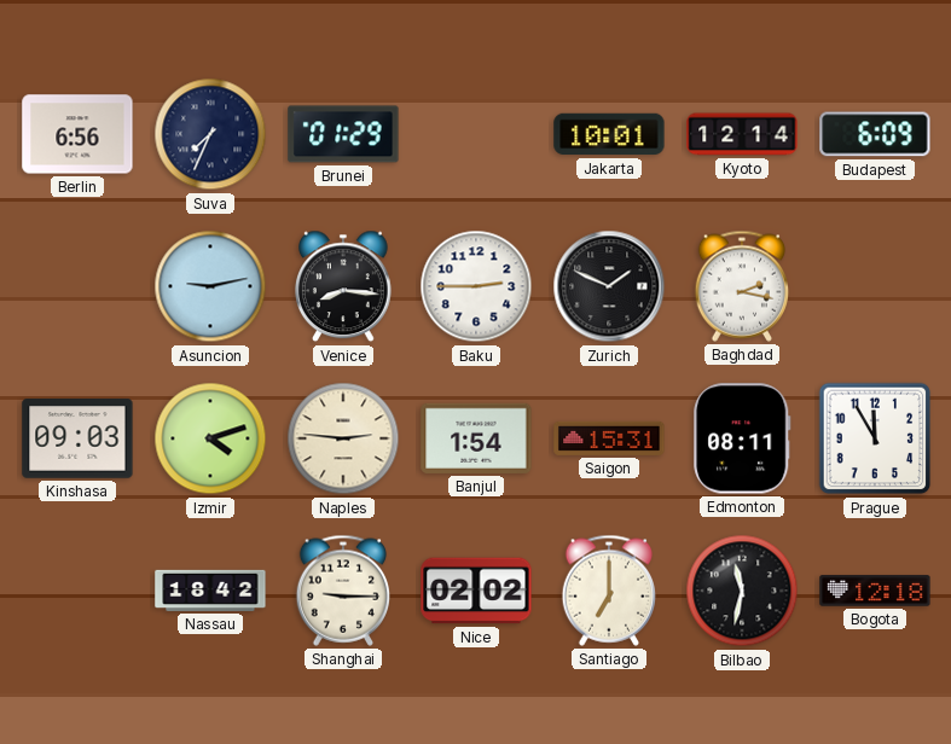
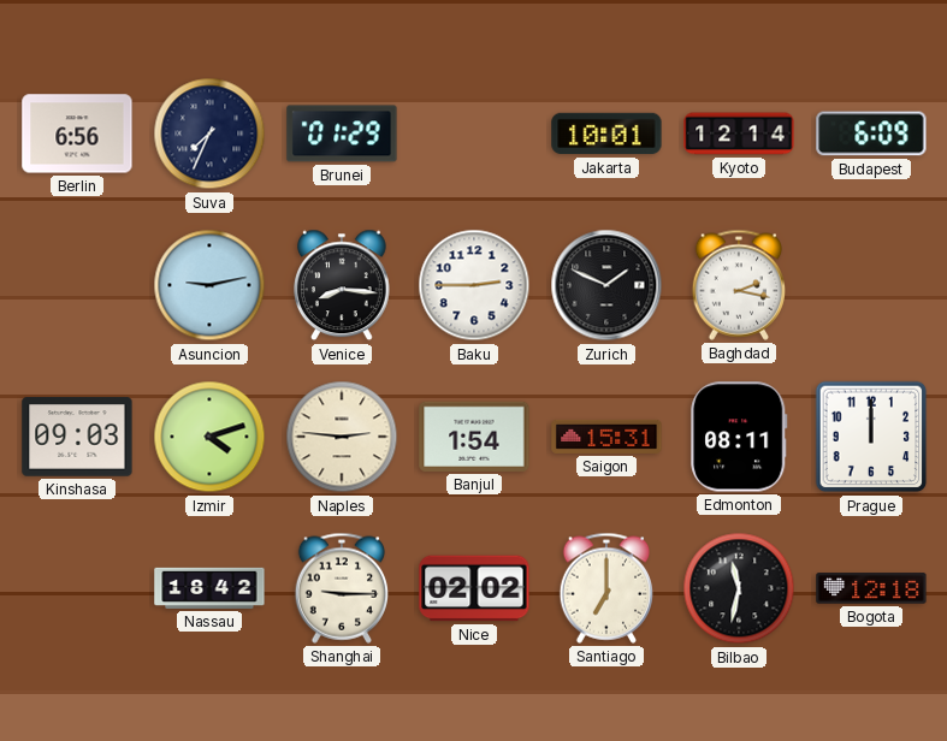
Prague: 11:55 -> 12:00 (871, 437)
